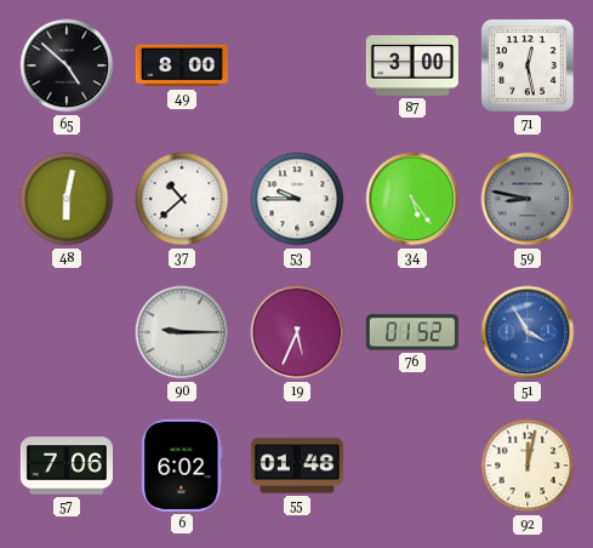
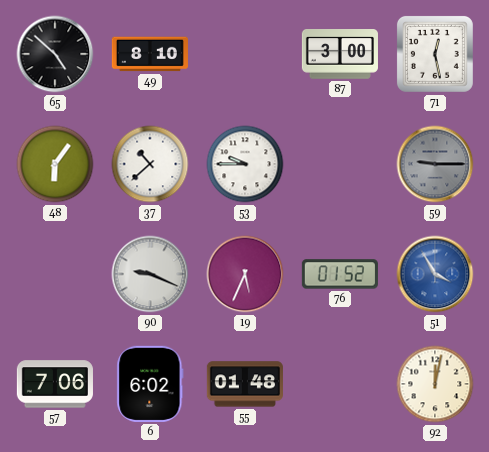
49: 8:00 -> 8:10 (150, 54)
48: 6:02 -> 6:06 (55, 164)
34: 5:24 -> none (412, 199)
59: 8:47 -> 9:15 (435, 164)
90: 9:15 -> 9:19 (150, 274)
